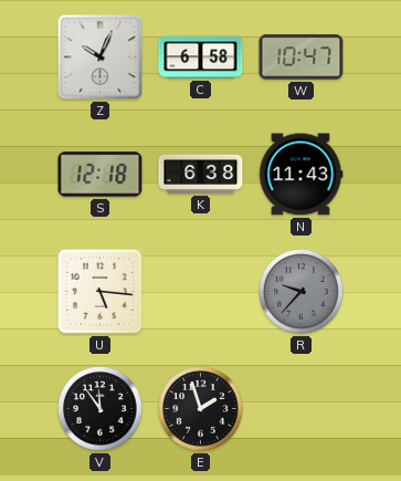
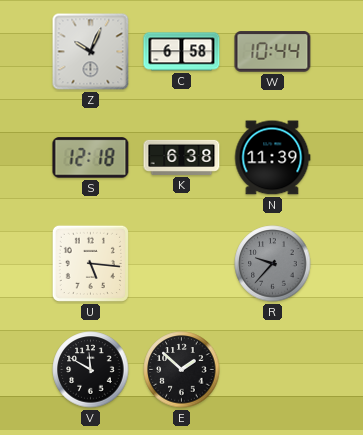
W: 10:47 -> 10:44 (273, 52)
N: 11:43 -> 11:39 (272, 158)
V: 11:54 -> 11:50 (91, 370)
E: 1:57 -> 1:52 (182, 370)
